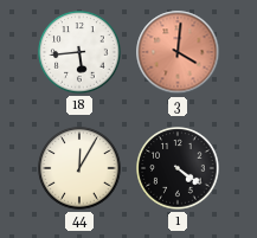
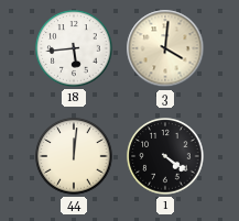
3 dial: salmon -> cream (165, 48)
44: 12:05 -> 12:01 (74, 156)
